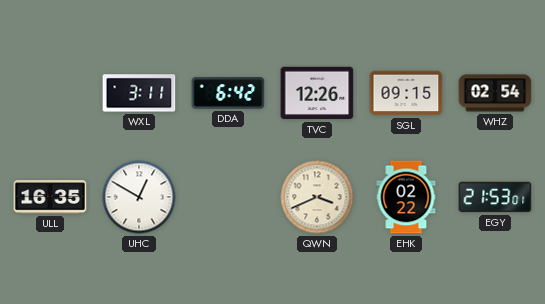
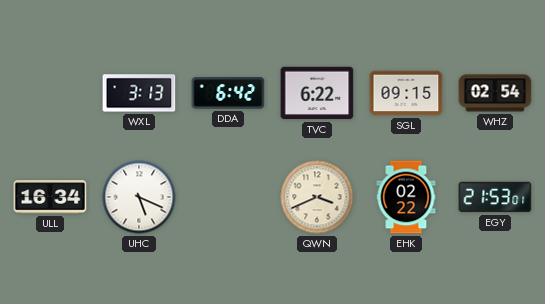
WXL: 3:11 -> 3:13 (139, 93)
TVC: 12:26 -> 6:22 (317, 93)
ULL: 16:35 -> 16:34 (50, 197)
UHC: 12:50 -> 5:19 (139, 197)
